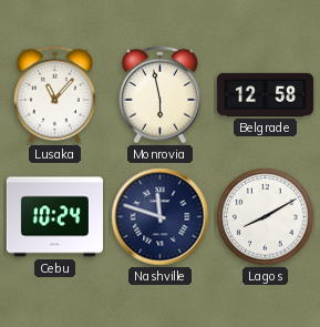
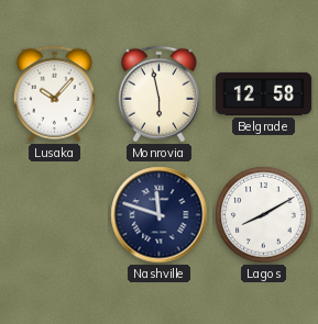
Lusaka: 11:07 -> 10:07 (54, 94)
Cebu: 10:24 -> none (54, 217)
